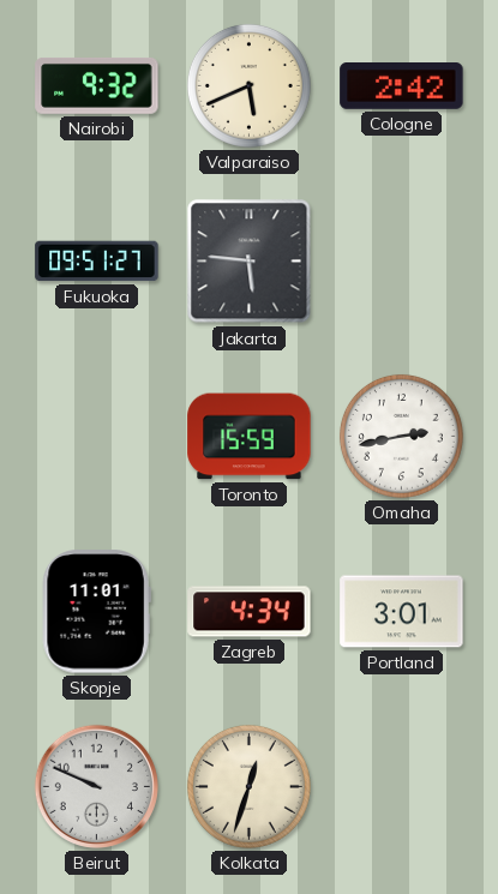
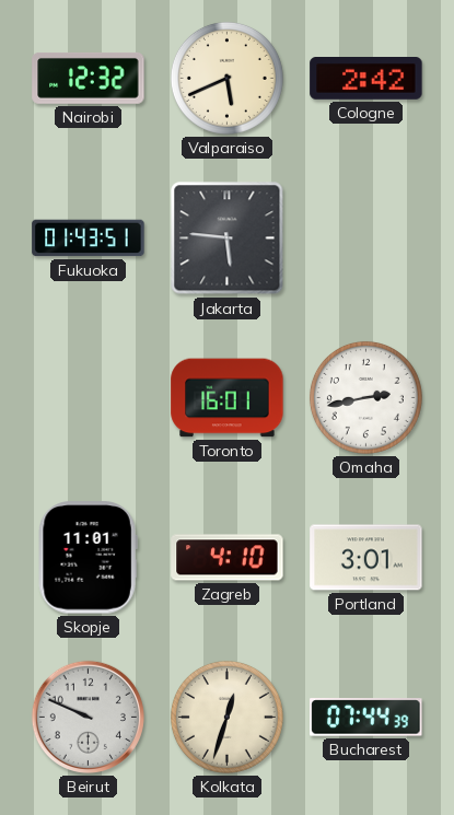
Nairobi: 9:32 -> 12:32 (89, 78)
Fukuoka: 09:51 -> 01:43 (89, 238)
Toronto: 15:59 -> 16:01 (228, 398)
Zagreb: 4:34 -> 4:10 (228, 558)
Bucharest: none -> 07:44 (366, 718)
